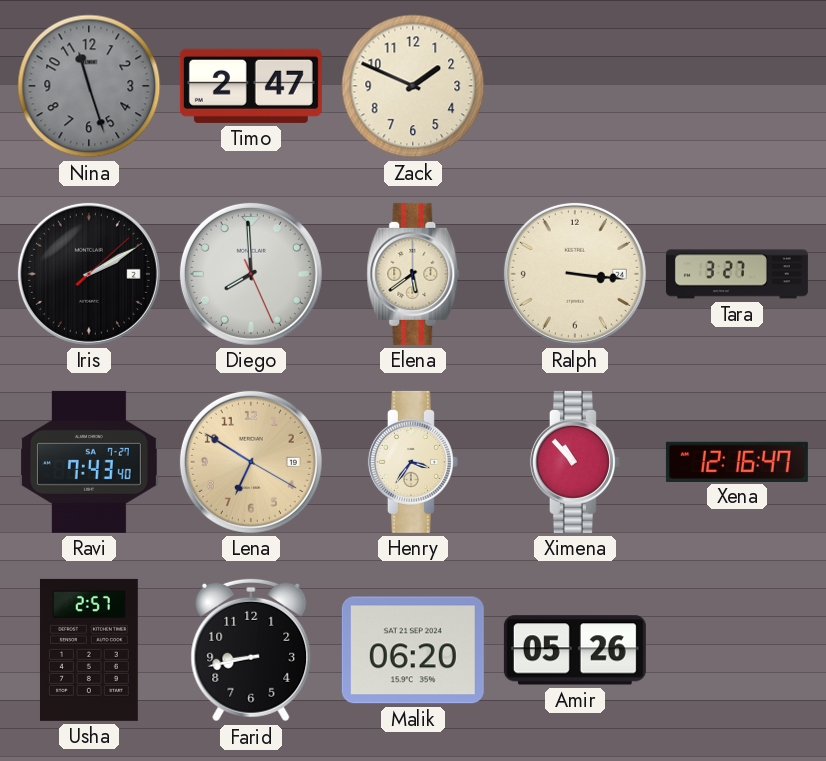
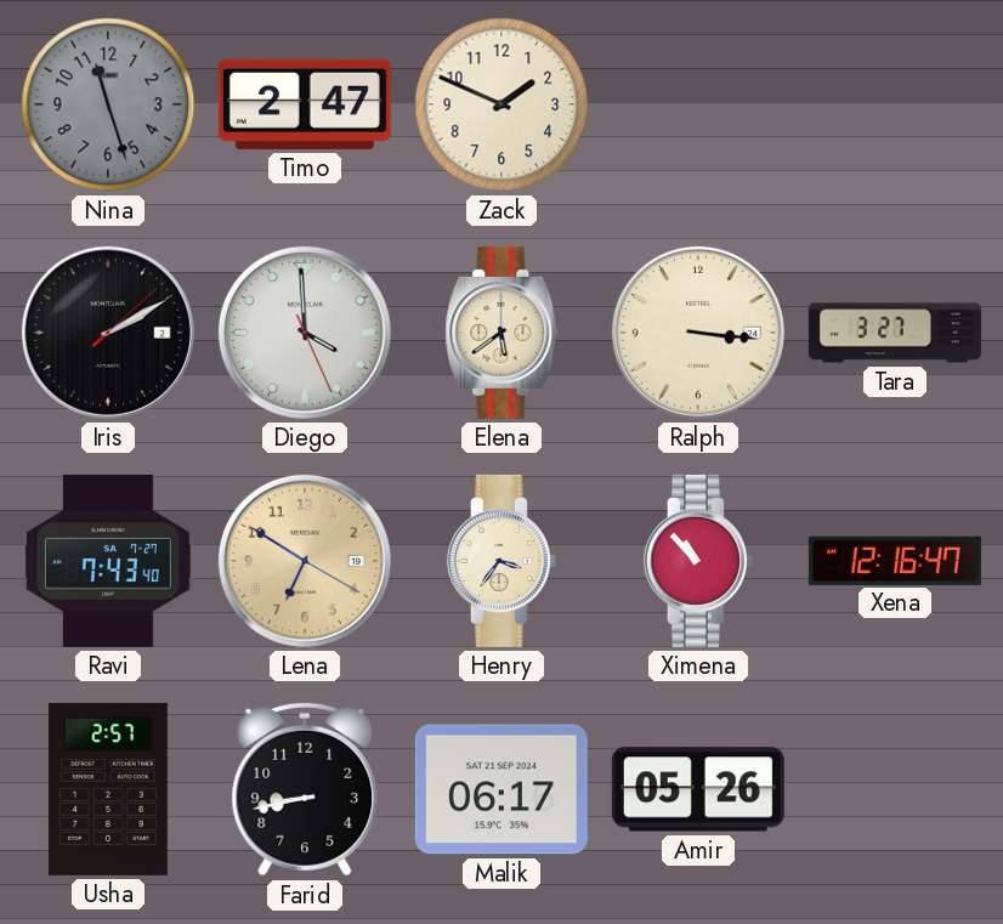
Diego: 7:59 -> 3:59 (305, 333)
Malik: 06:20 -> 06:17 (501, 789)
